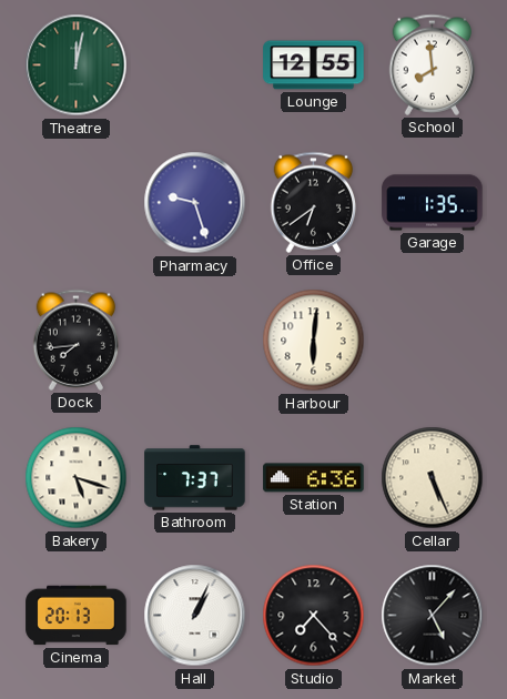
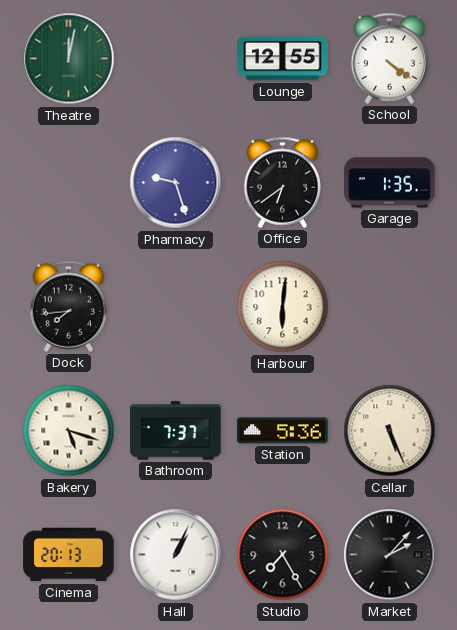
School: 7:59 -> 4:21 (390, 58)
Station: 6:36 -> 5:36 (283, 431)
Studio: 7:23 -> 7:25 (283, 555)
Market: 5:07 -> 2:07 (390, 555)
